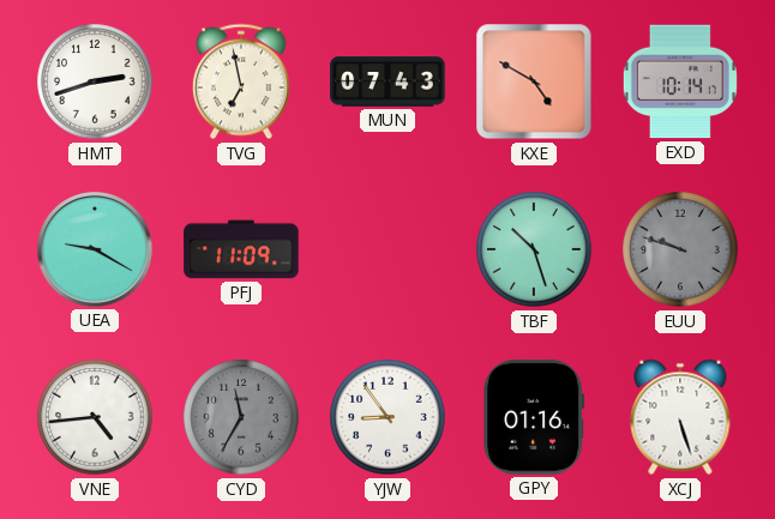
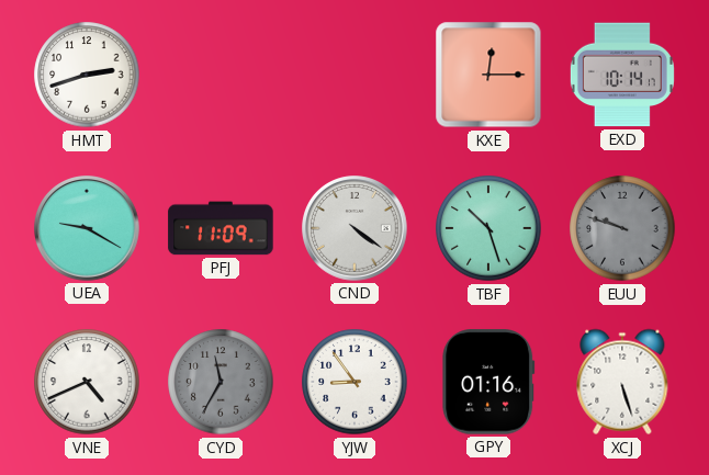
TVG: 6:58 -> none (241, 82)
MUN: 07:43 -> none (387, 82)
KXE: 4:50 -> 12:15 (488, 75)
CND: none -> 4:21 (354, 228)
VNE: 4:44 -> 4:41 (87, 382)
